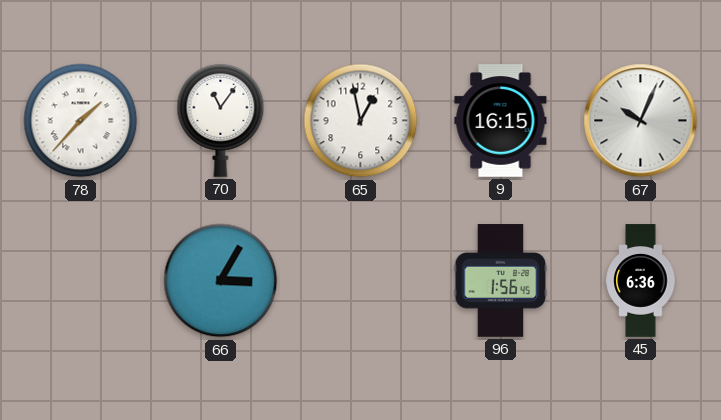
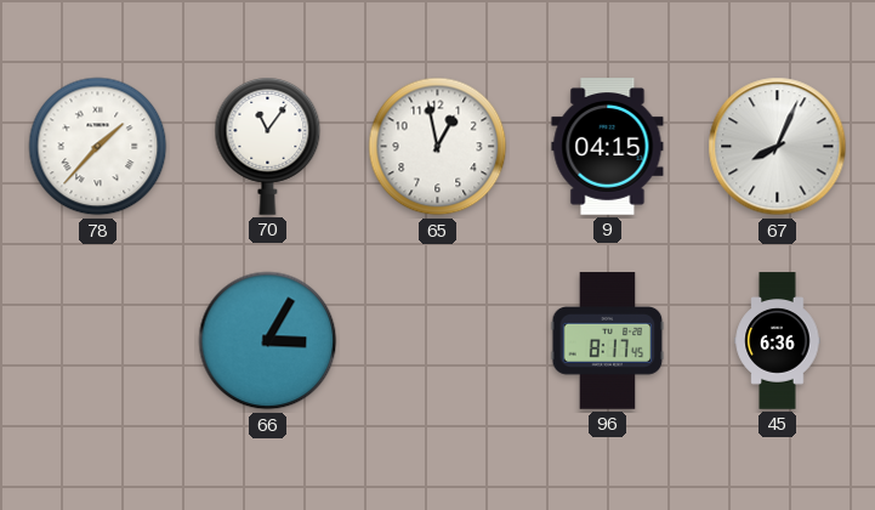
9: 16:15 -> 04:15 (608, 147)
67: 10:04 -> 8:04 (778, 147)
96: 1:56 -> 8:17 (608, 341)
